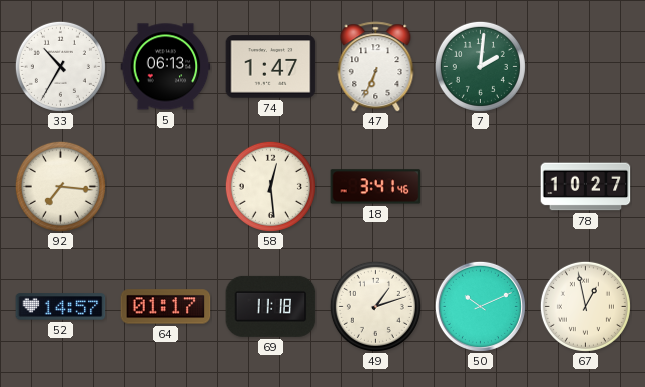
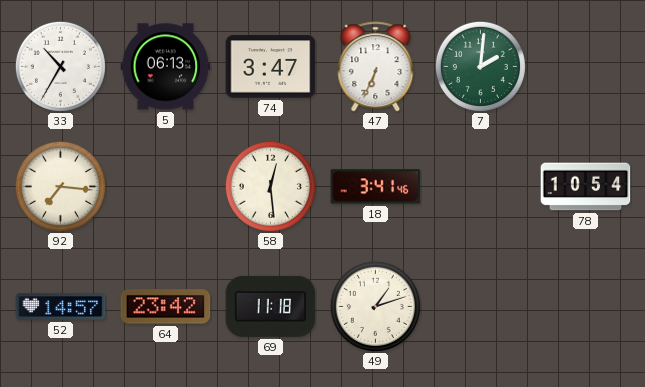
74: 1:47 -> 3:47 (271, 67)
78: 10:27 -> 10:54 (586, 187)
64: 01:17 -> 23:42 (166, 307)
50: 10:11 -> none (480, 306)
67: 12:58 -> none (585, 306)
